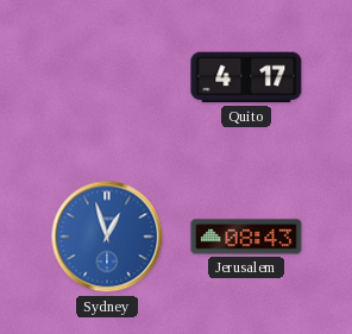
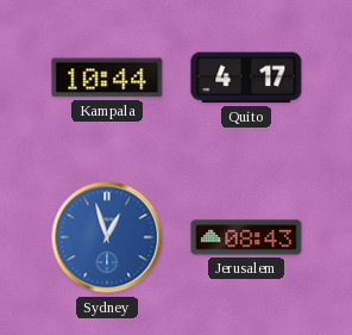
Kampala: none -> 10:44 (107, 77)
